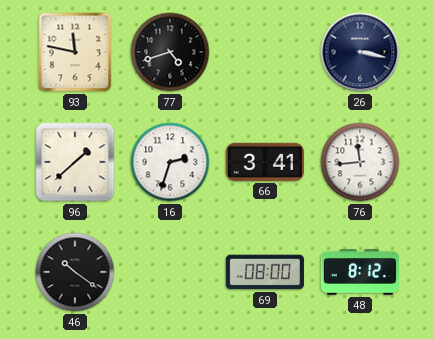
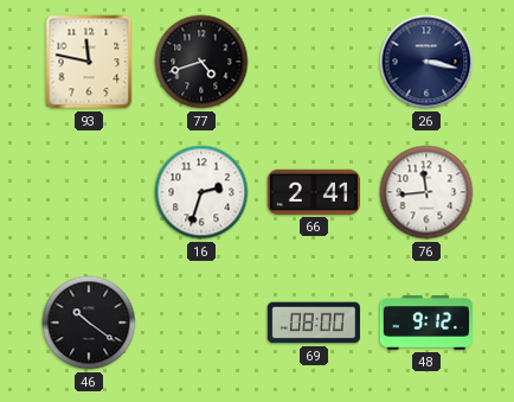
96: 1:38 -> none (75, 162)
66: 3:41 -> 2:41 (314, 192)
48: 8:12 -> 9:12 (426, 323)
